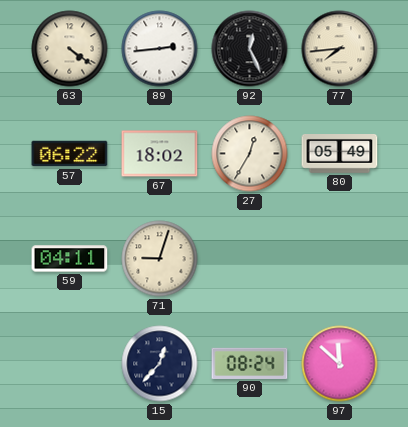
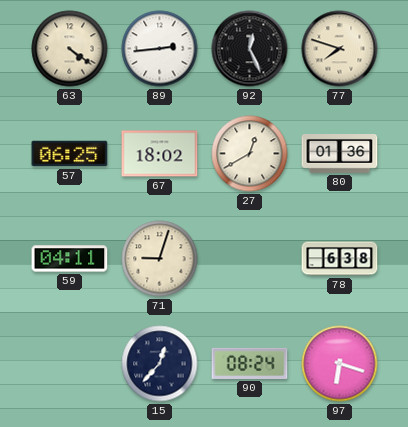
77: 7:44 -> 7:48 (340, 49)
57: 06:22 -> 06:25 (70, 154)
27: 12:35 -> 12:40 (250, 154)
80: 05:49 -> 01:36 (340, 154)
78: none -> 6:38 (340, 259)
97: 11:52 -> 6:18 (340, 364)
